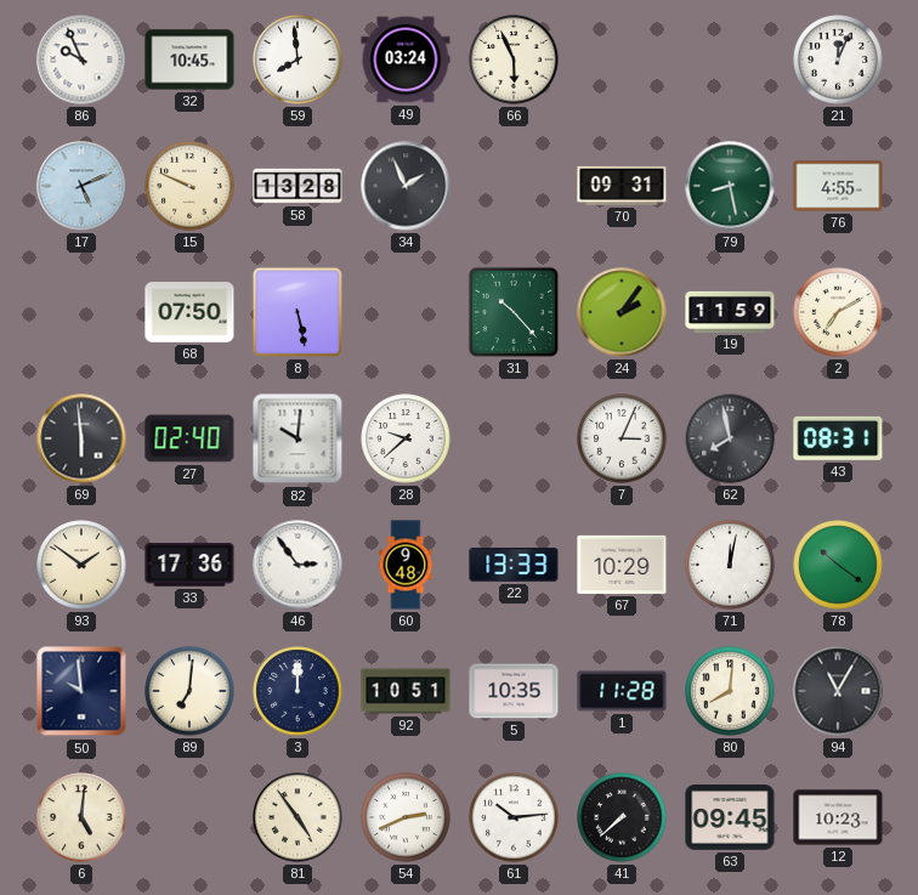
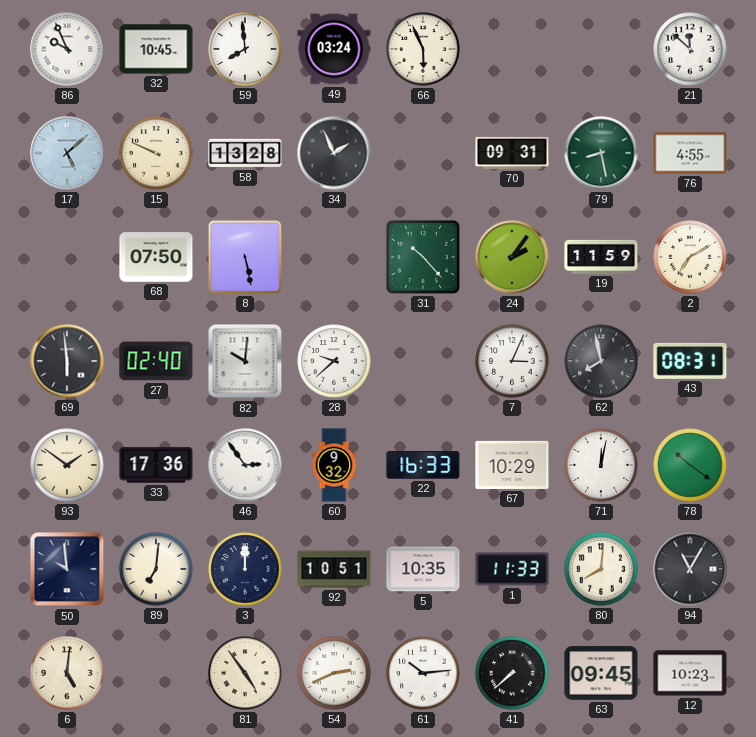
21: 12:04 -> 11:52 (690, 49)
17: 5:11 -> 5:08 (67, 153)
60: 9:48 -> 9:32 (334, 465)
22: 13:33 -> 16:33 (423, 466)
1: 11:28 -> 11:33 (512, 569)
